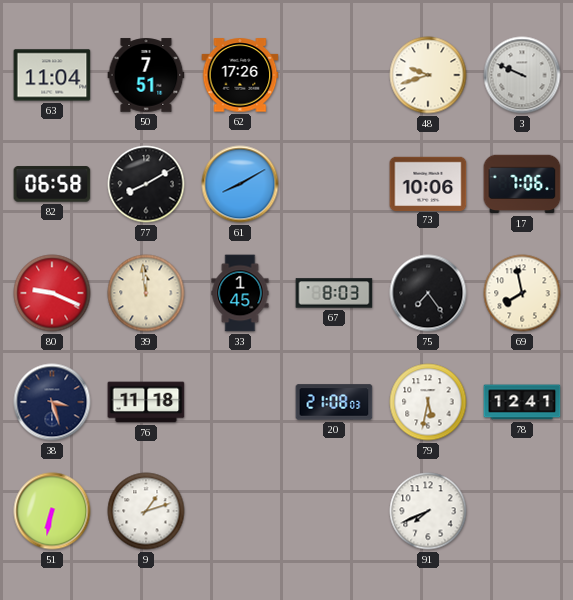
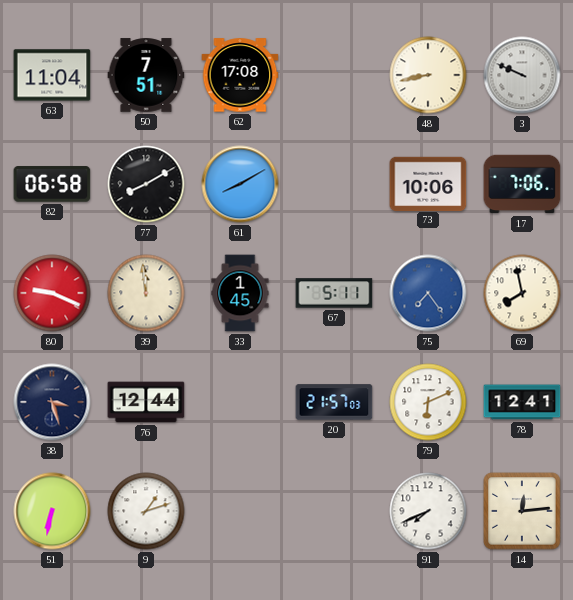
62: 17:26 -> 17:08 (240, 75)
48: 9:42 -> 8:43 (428, 75)
67: 8:03 -> 5:11 (334, 293)
75 dial: black -> blue (428, 293)
76: 11:18 -> 12:44 (146, 402)
20: 21:08 -> 21:57 (334, 402)
79: 5:32 -> 6:11 (428, 402)
14: none -> 12:14 (522, 511)
